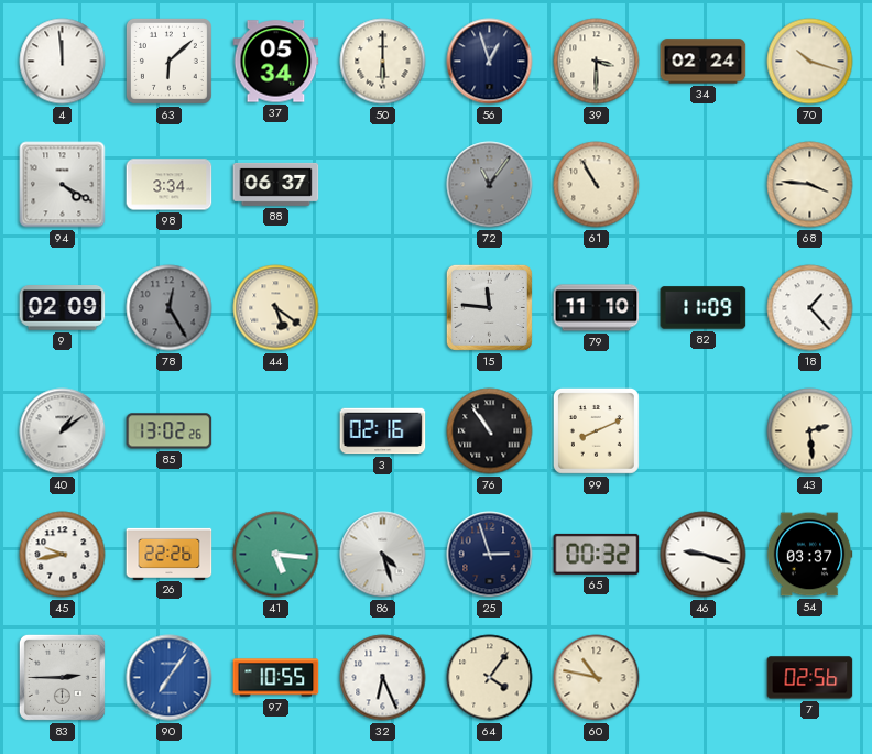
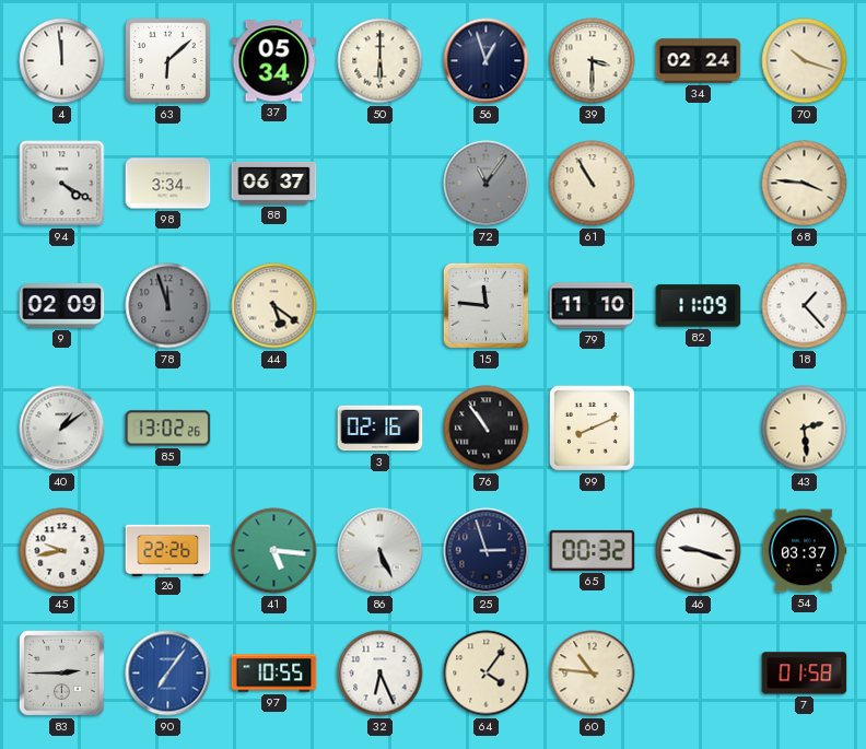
78: 12:25 -> 11:57 (168, 306)
86: 4:27 -> 5:26 (381, 551)
60: 10:47 -> 10:46 (593, 674)
7: 02:56 -> 01:58 (805, 674)
